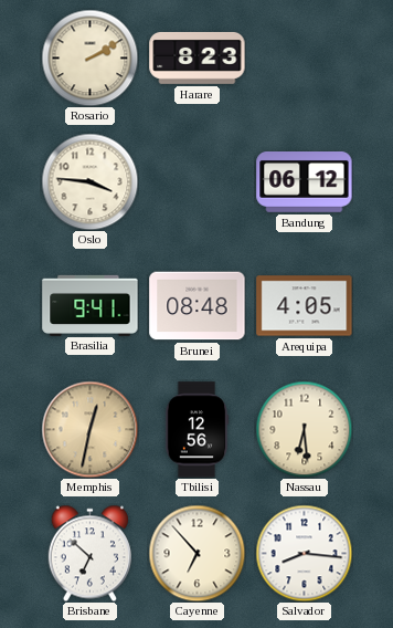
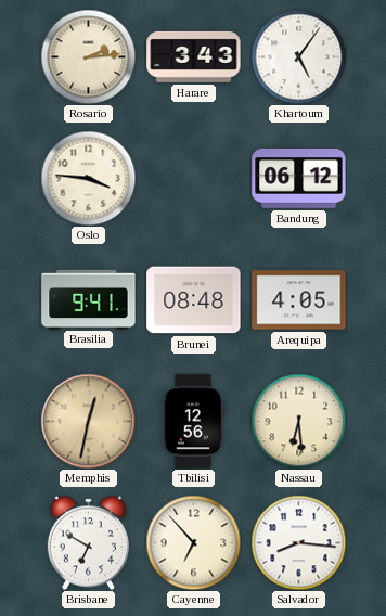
Rosario: 2:10 -> 2:14 (88, 56)
Harare: 8:23 -> 3:43 (194, 56)
Khartoum: none -> 5:06 (298, 56)
Brisbane: 6:52 -> 6:50 (88, 542)
